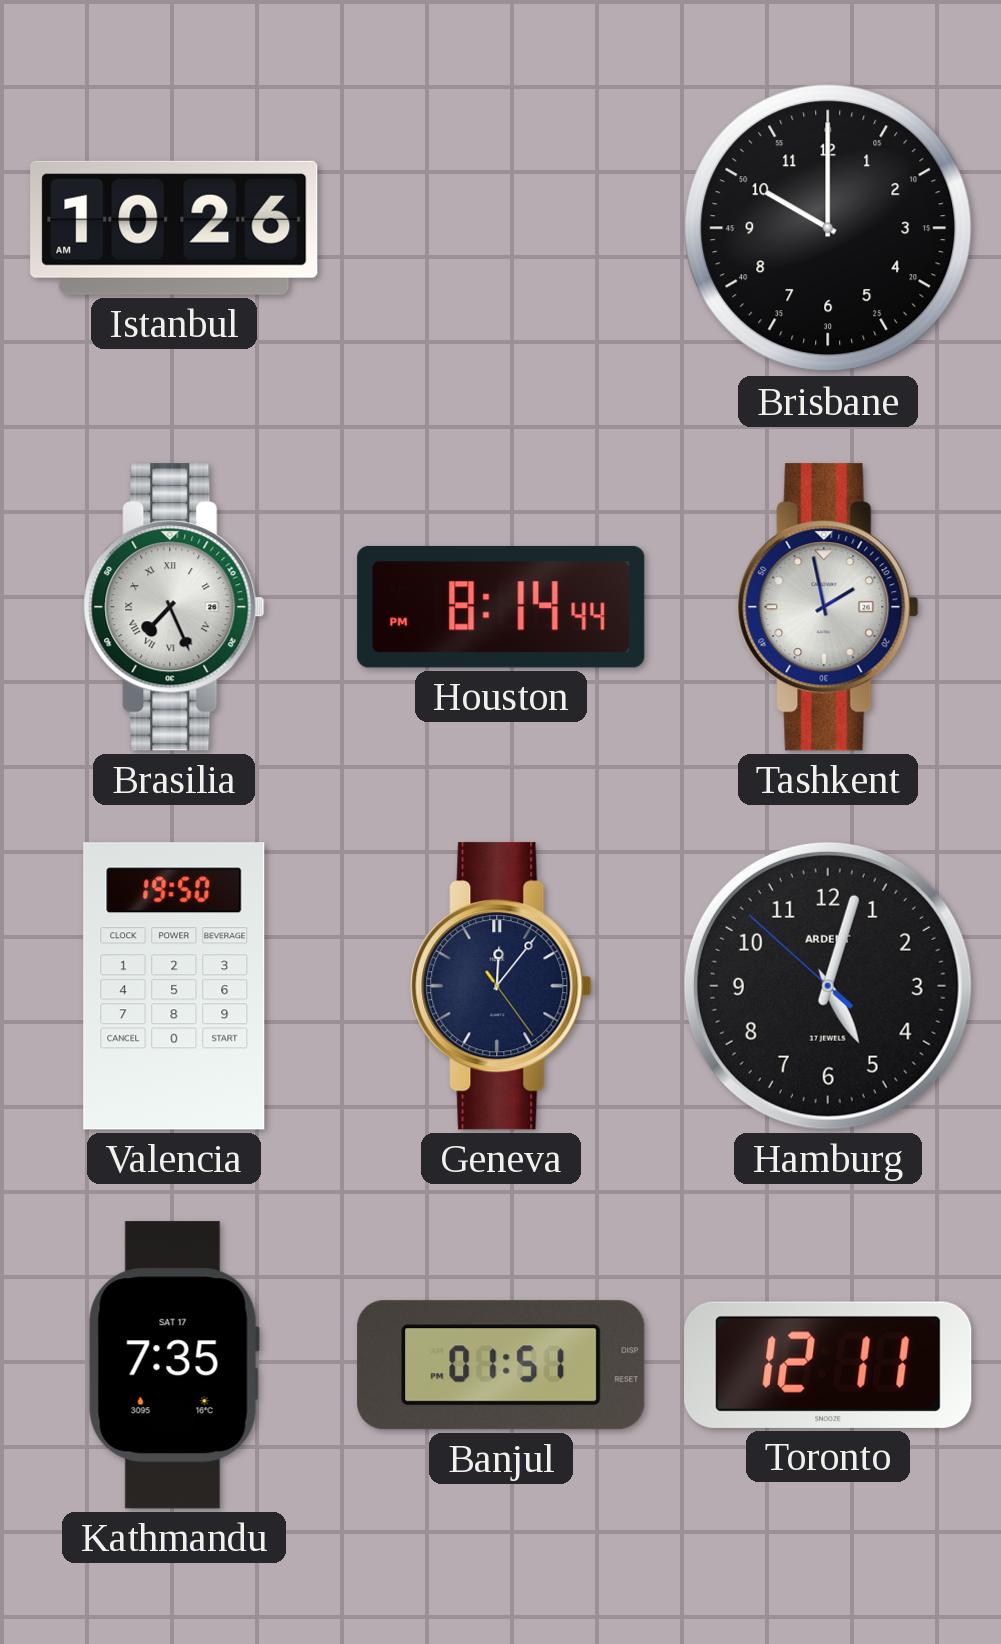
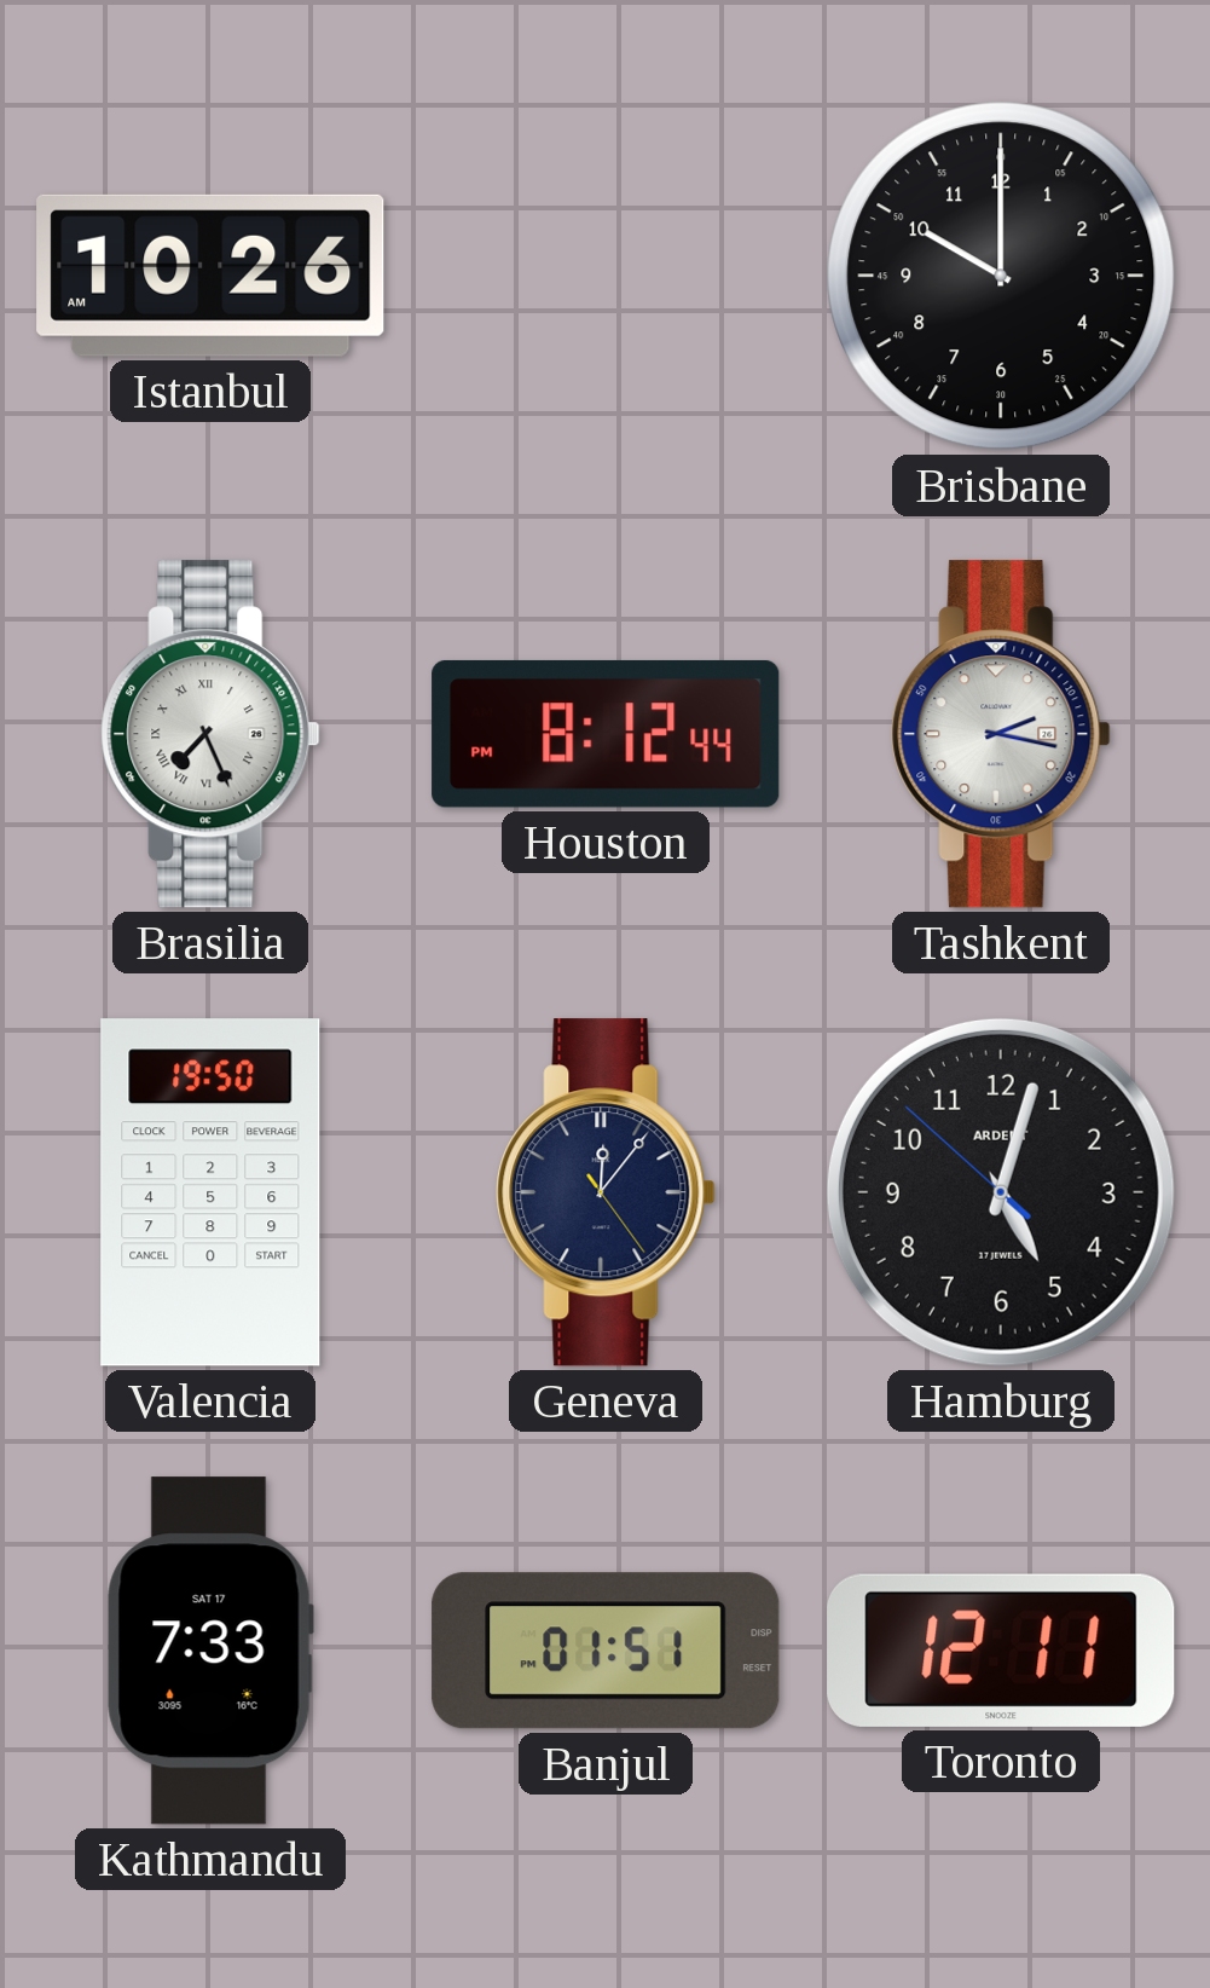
Houston: 8:14 -> 8:12 (606, 734)
Tashkent: 1:58 -> 2:17 (1001, 734)
Kathmandu: 7:35 -> 7:33 (210, 1651)
